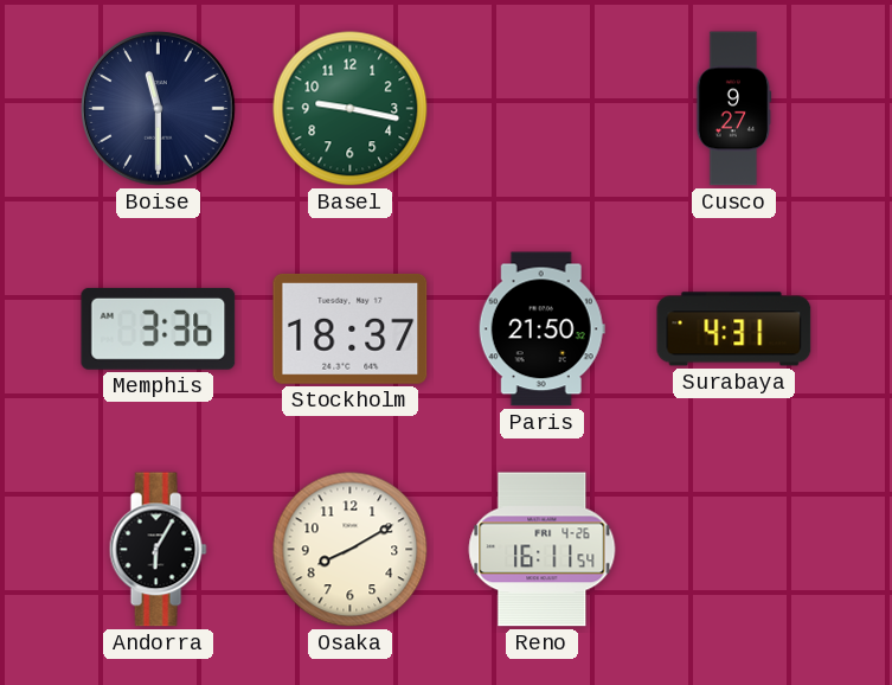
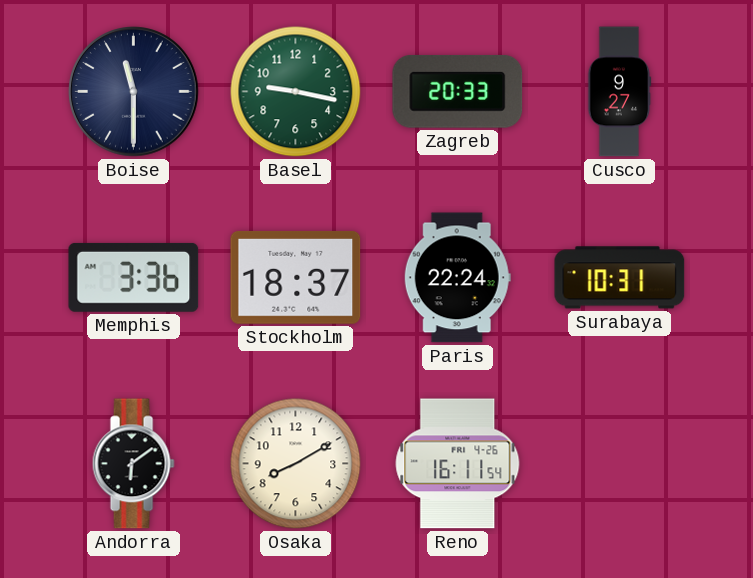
Zagreb: none -> 20:33 (458, 91)
Paris: 21:50 -> 22:24 (457, 278)
Surabaya: 4:31 -> 10:31 (620, 278)
Andorra: 6:05 -> 6:09 (133, 464)
